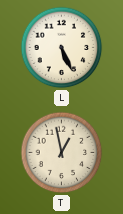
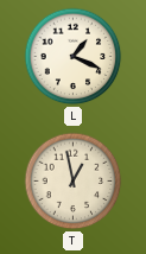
L: 5:26 -> 1:19 (74, 57)
